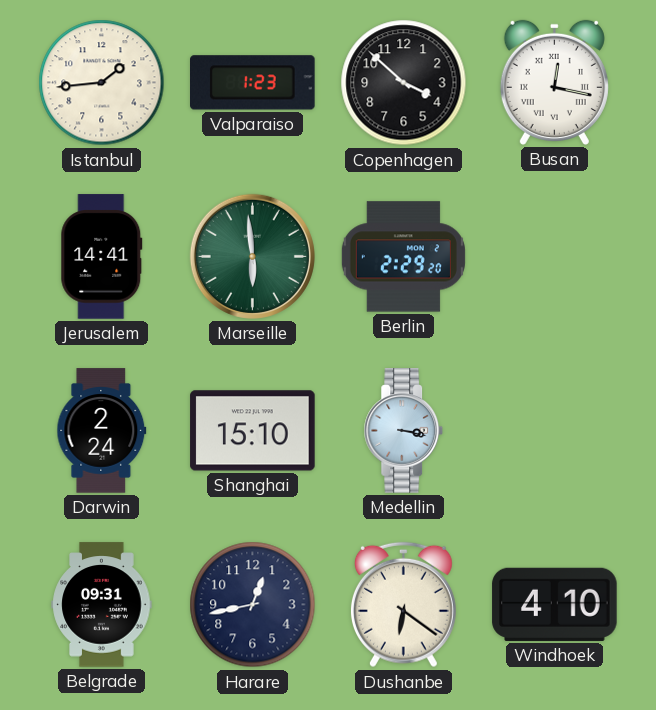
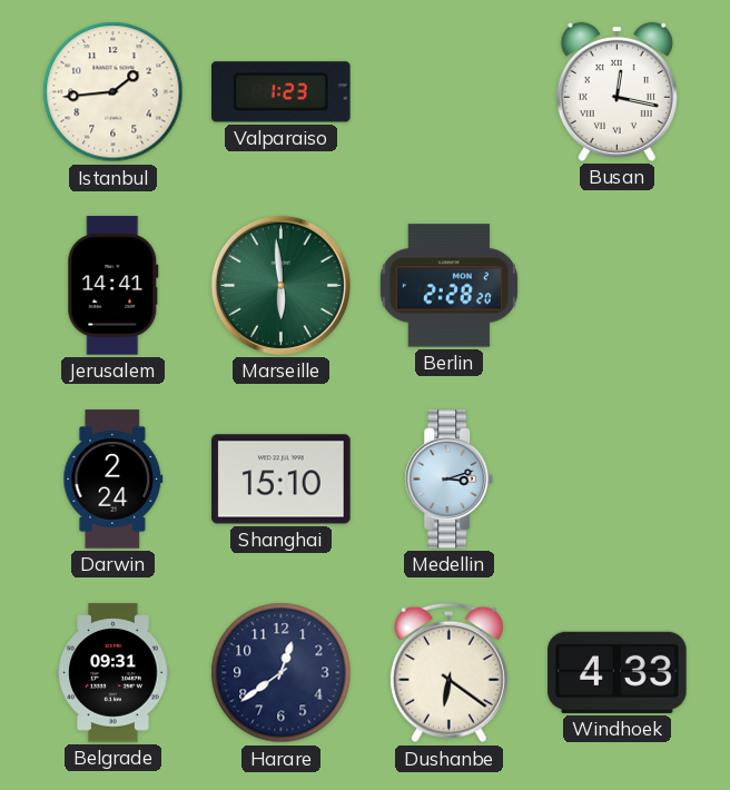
Copenhagen: 3:52 -> none (404, 83)
Berlin: 2:29 -> 2:28 (448, 286)
Medellin: 3:17 -> 3:12 (450, 480)
Harare: 12:43 -> 12:39 (282, 673)
Windhoek: 4:10 -> 4:33 (618, 672)
